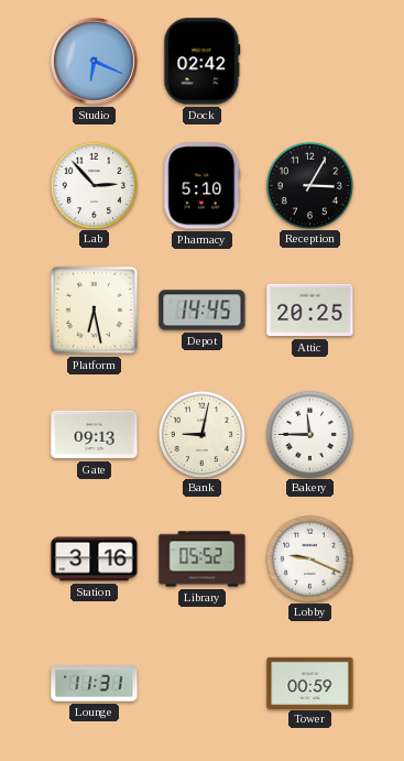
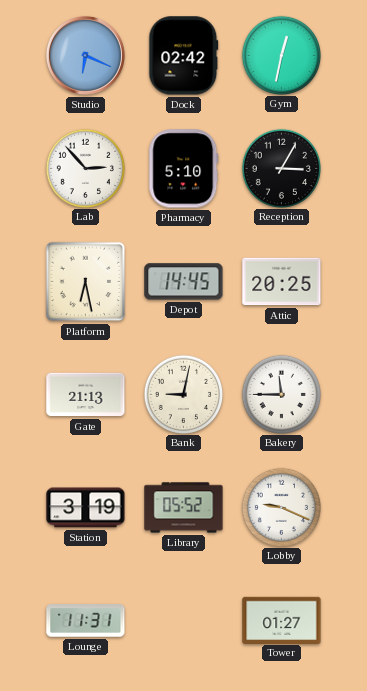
Gym: none -> 12:32 (281, 55)
Gate: 09:13 -> 21:13 (86, 395)
Station: 3:16 -> 3:19 (86, 508)
Tower: 00:59 -> 01:27 (282, 620)
